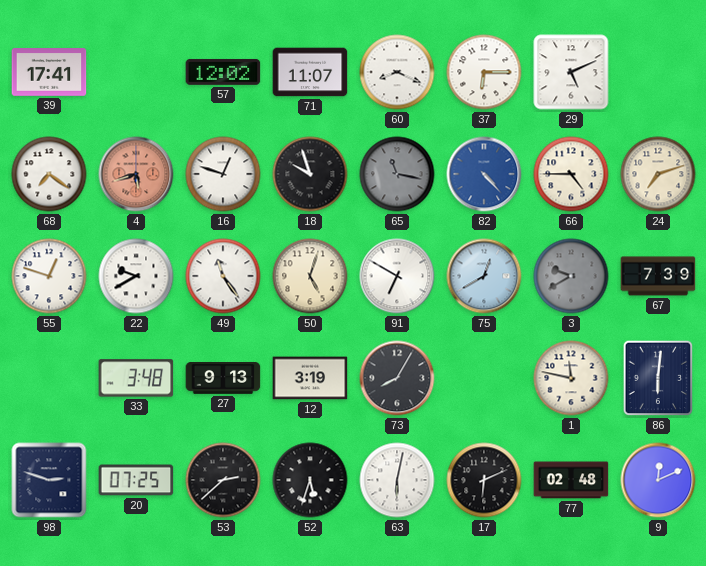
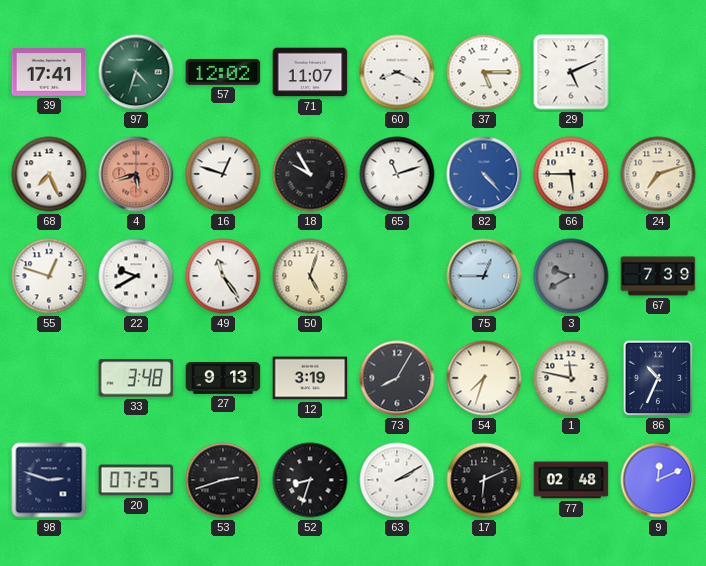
97: none -> 4:33 (136, 72)
37: 6:15 -> 5:15 (484, 72)
68: 7:21 -> 7:26 (49, 174)
18: 9:57 -> 9:55 (310, 174)
65: 11:17 -> 11:12 (397, 174)
65 dial: grey -> white (397, 174)
66: 4:45 -> 5:45 (571, 174)
91: 6:50 -> none (397, 276)
75: 12:40 -> 12:45 (484, 276)
54: none -> 7:33 (484, 378)
86: 6:01 -> 10:34 (658, 378)
53: 2:38 -> 2:42 (223, 480)
52: 5:33 -> 8:33 (310, 480)
63: 6:02 -> 2:10 (397, 480)
